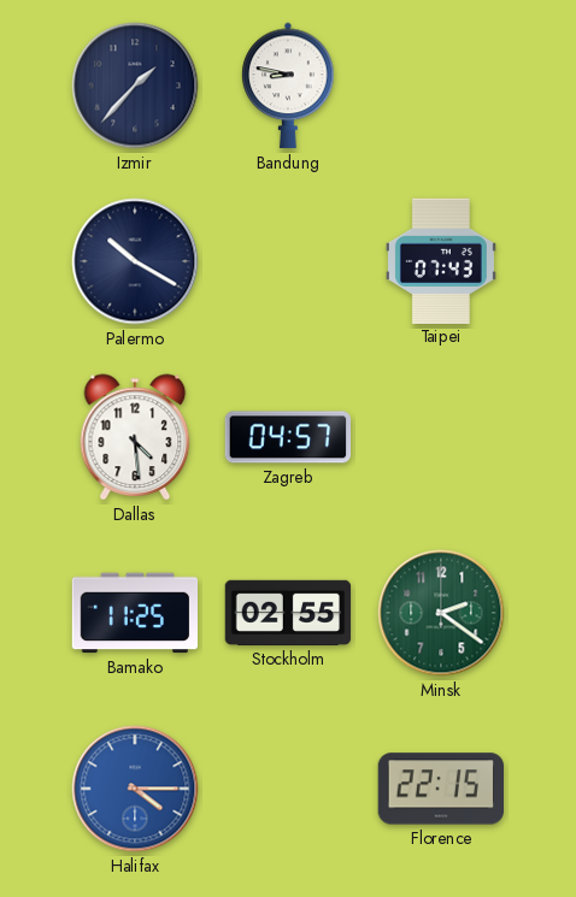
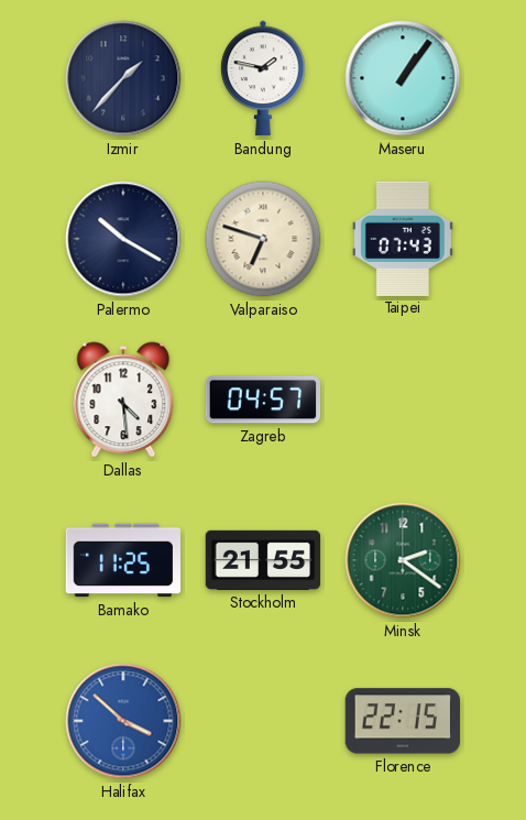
Bandung: 8:47 -> 1:47 (263, 78)
Maseru: none -> 1:06 (403, 78)
Valparaiso: none -> 6:48 (263, 239)
Stockholm: 02:55 -> 21:55 (263, 560)
Halifax: 4:15 -> 3:52 (123, 721)
